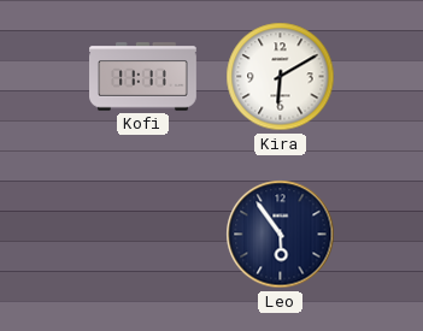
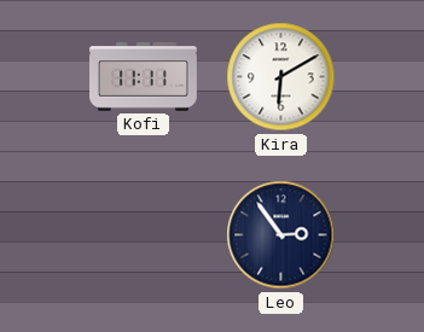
Leo: 5:54 -> 2:54 (281, 235)
